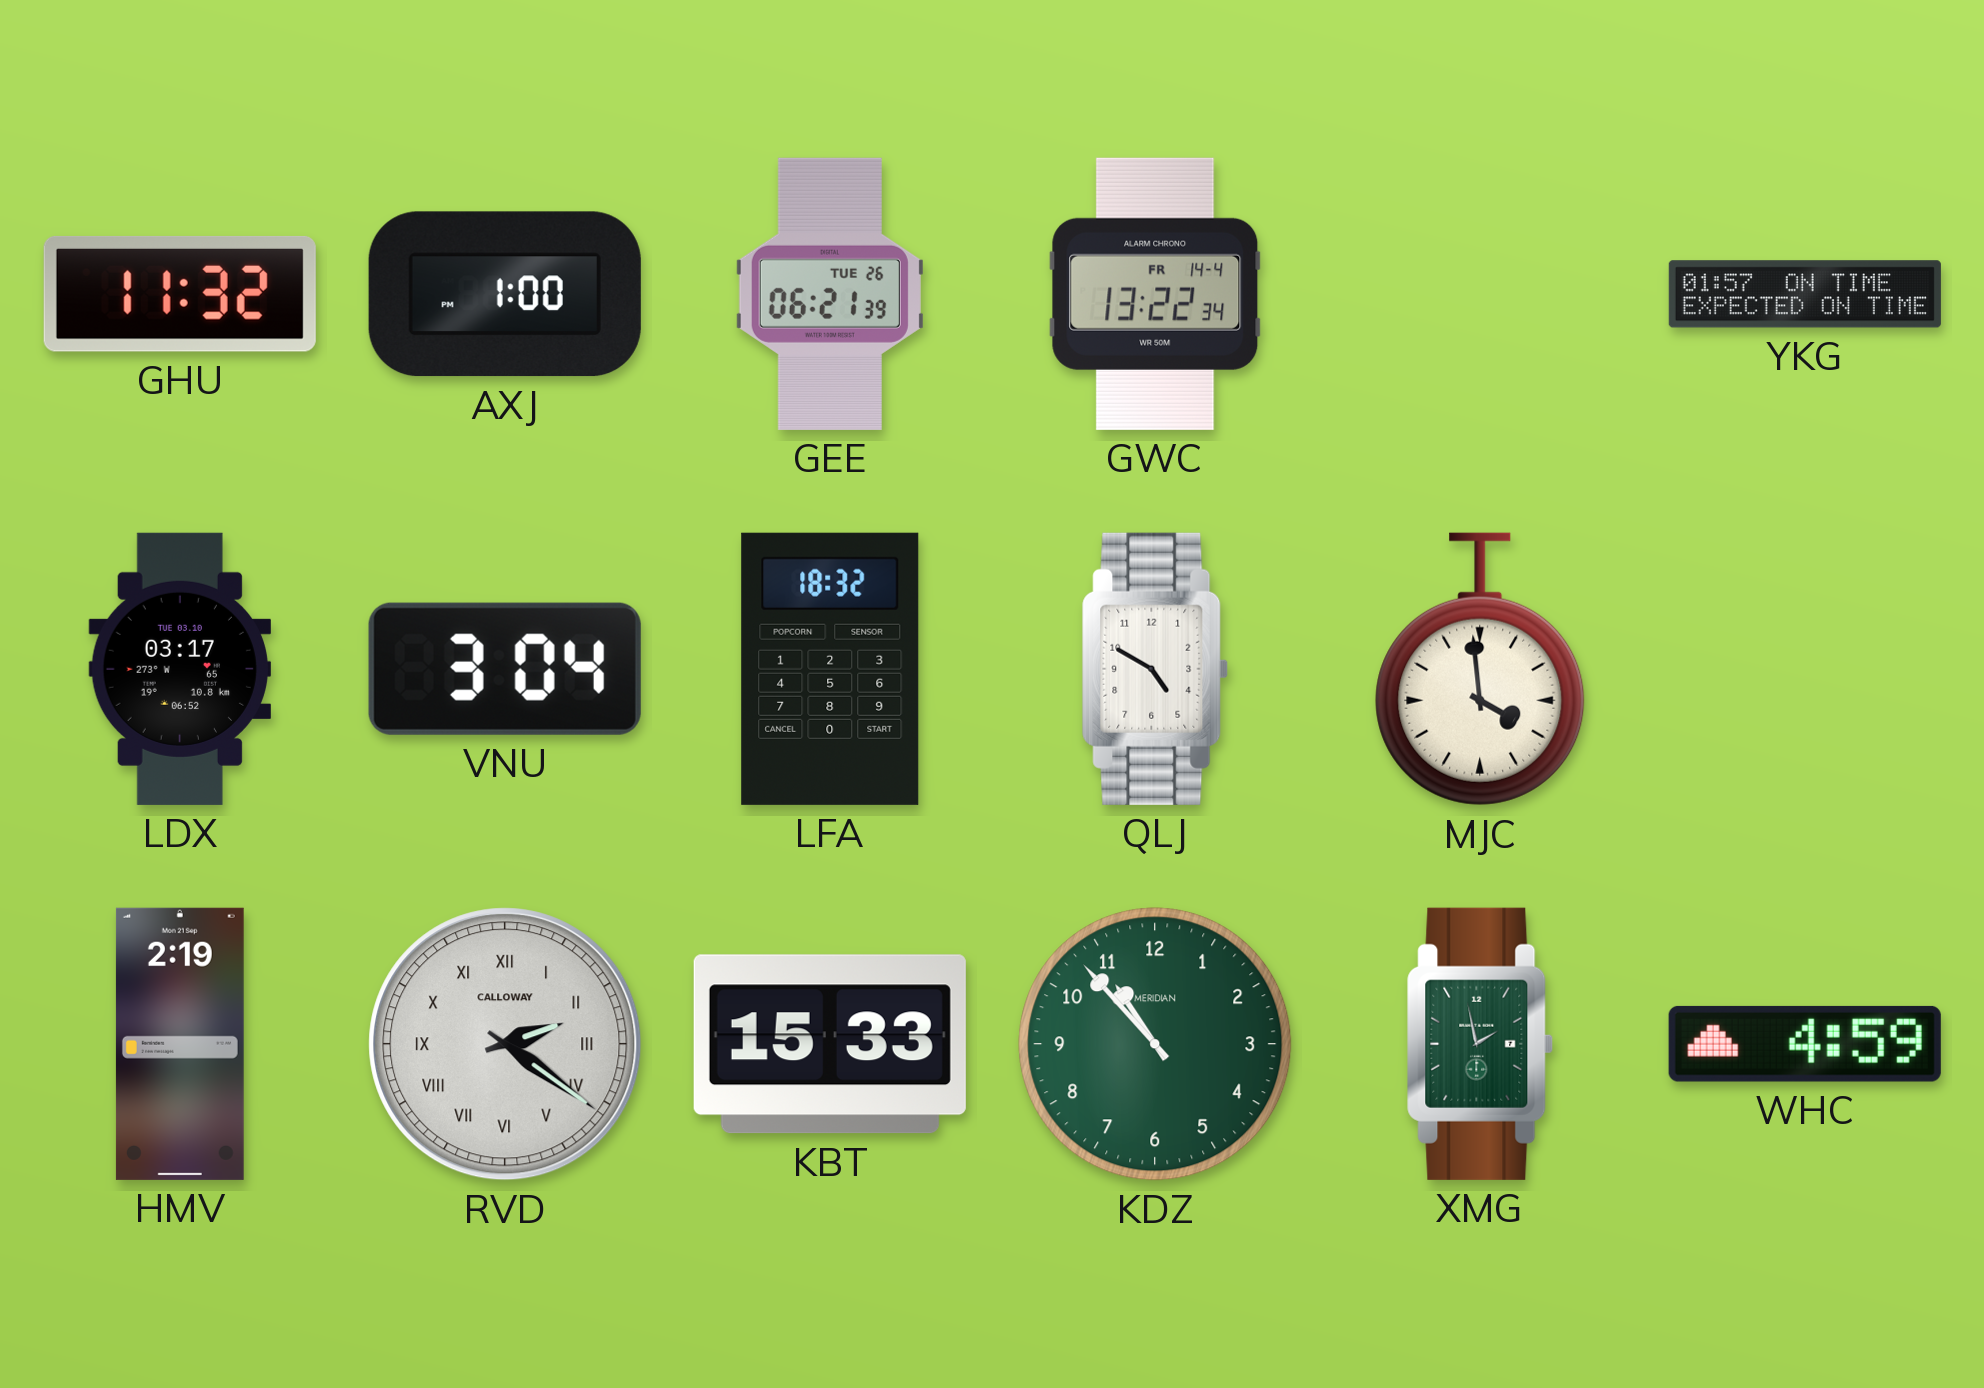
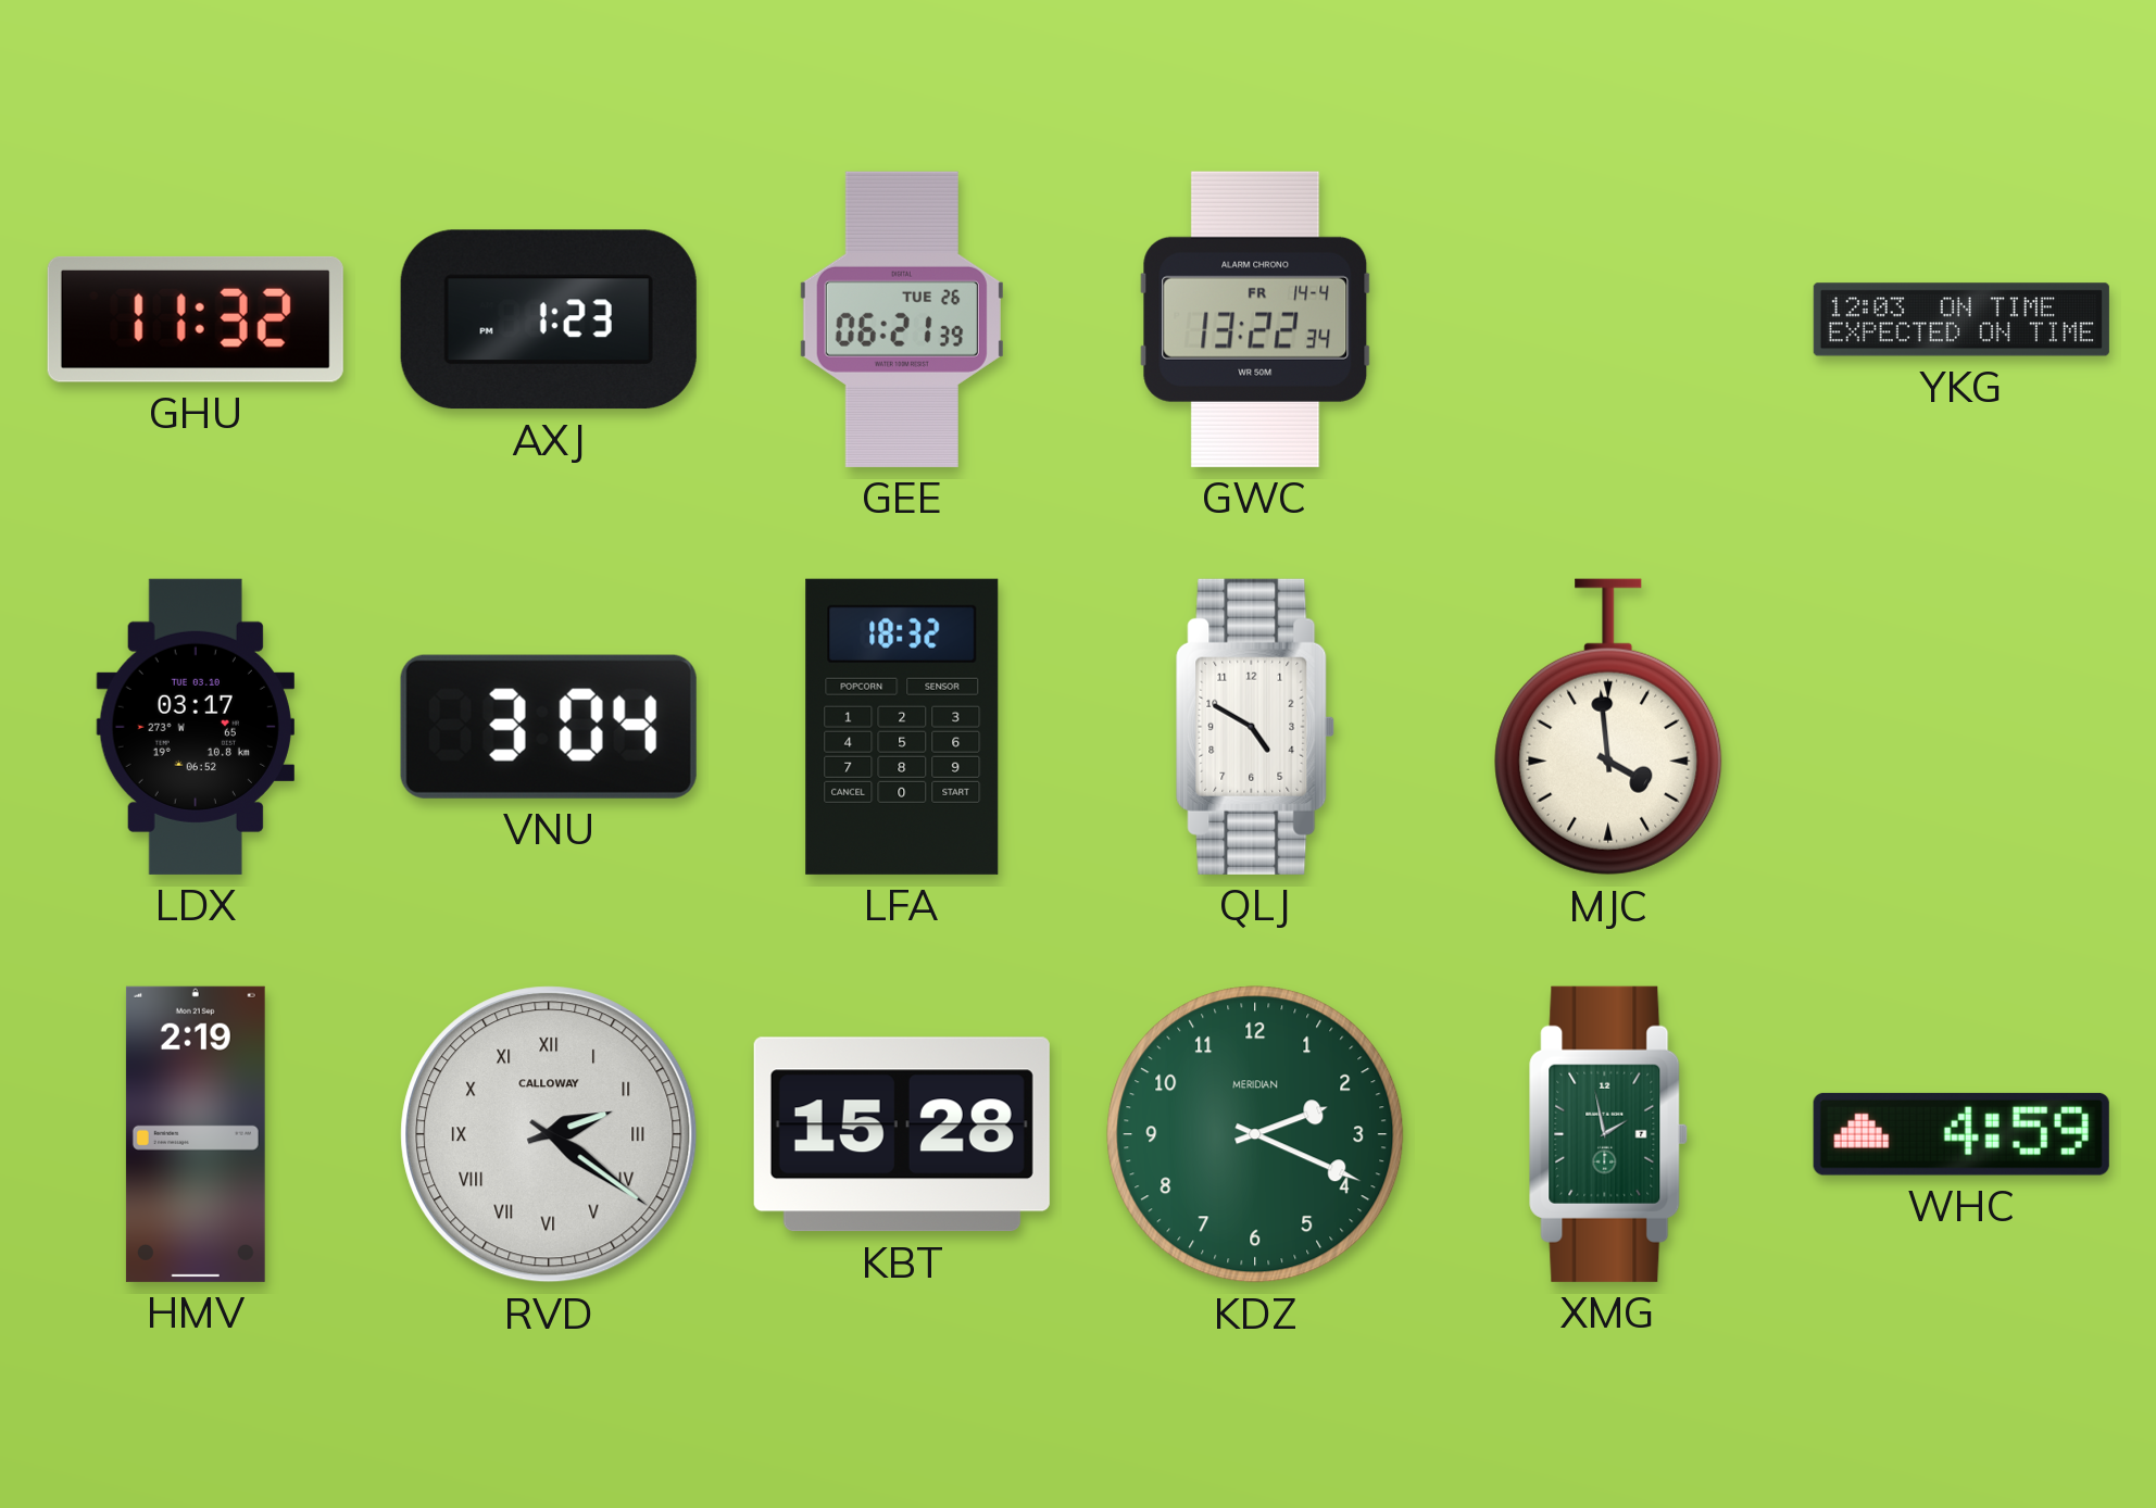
AXJ: 1:00 -> 1:23 (549, 319)
YKG: 01:57 -> 12:03 (1961, 319)
KBT: 15:33 -> 15:28 (902, 1134)
KDZ: 10:53 -> 2:19 (1255, 1134)
